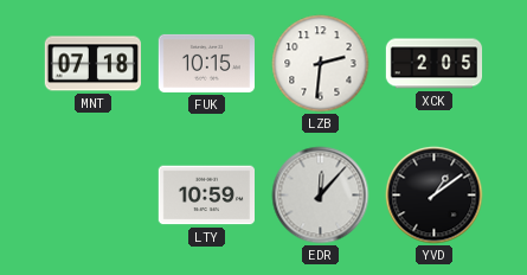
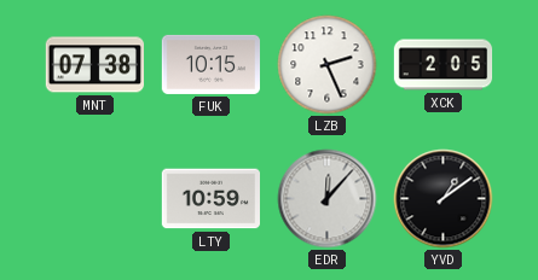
MNT: 07:18 -> 07:38 (94, 65)
LZB: 2:31 -> 2:26 (328, 65)
